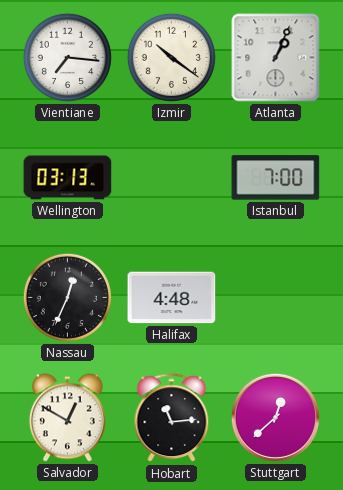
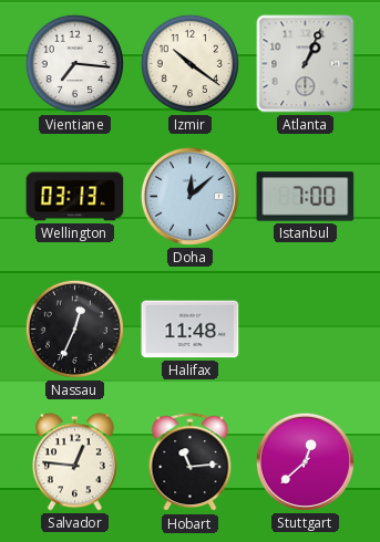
Doha: none -> 12:08 (189, 196)
Halifax: 4:48 -> 11:48 (191, 330)
Salvador: 12:50 -> 12:46 (74, 462)
